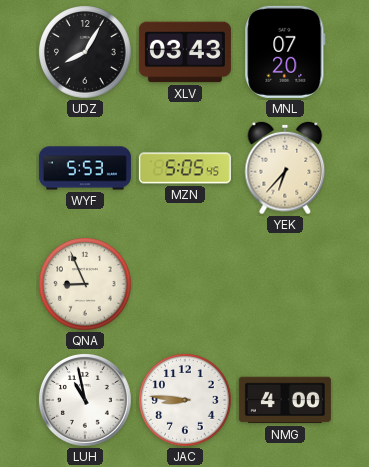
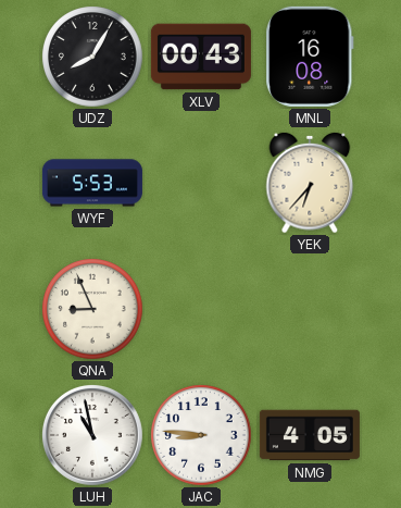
XLV: 03:43 -> 00:43 (201, 57)
MNL: 07:20 -> 16:08 (310, 57)
MZN: 5:05 -> none (185, 168)
NMG: 4:00 -> 4:05 (310, 435)
